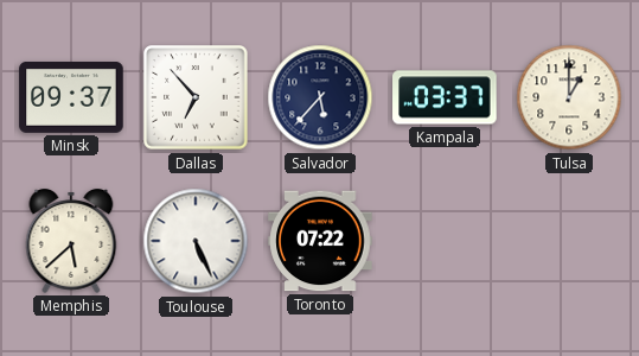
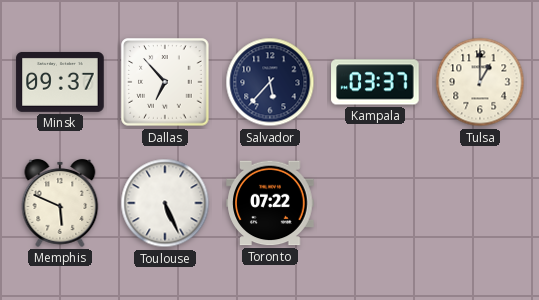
Memphis: 5:38 -> 5:49 (60, 203)
